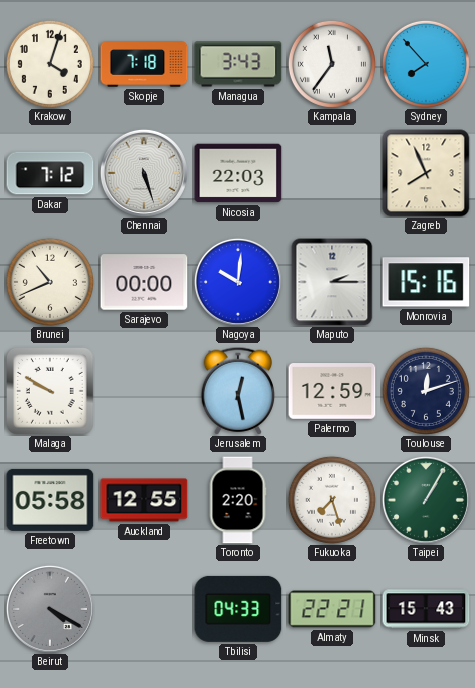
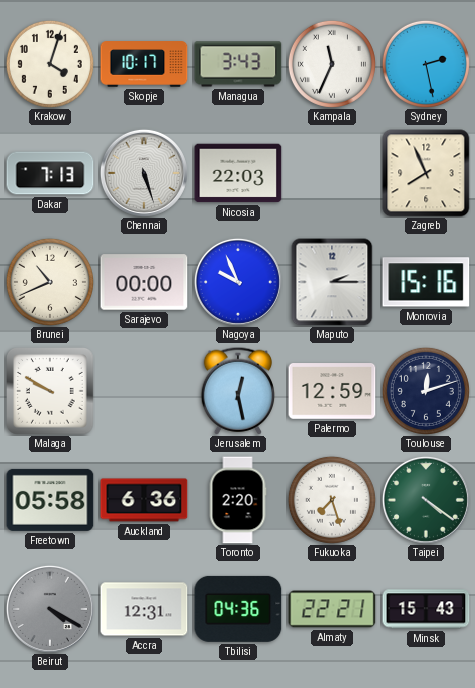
Skopje: 7:18 -> 10:17 (144, 64)
Kampala: 11:36 -> 11:34 (332, 64)
Sydney: 7:53 -> 2:28 (426, 64)
Dakar: 7:12 -> 7:13 (50, 173)
Nagoya: 10:01 -> 9:56 (238, 282)
Auckland: 12:55 -> 6:36 (144, 500)
Taipei: 1:05 -> 4:21 (426, 500)
Accra: none -> 12:31 (144, 609)
Tbilisi: 04:33 -> 04:36 (238, 609)
